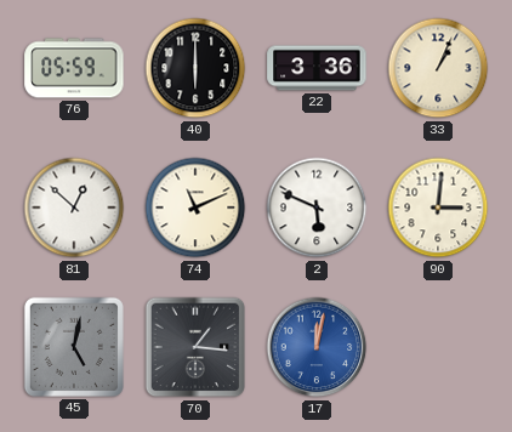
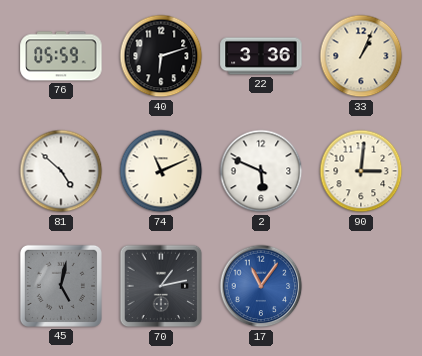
40: 6:00 -> 6:12 (161, 56)
81: 12:52 -> 4:52 (61, 171)
70: 1:16 -> 1:13 (161, 286)
17: 12:02 -> 11:06 (261, 286)
